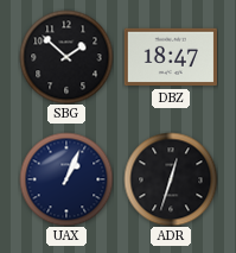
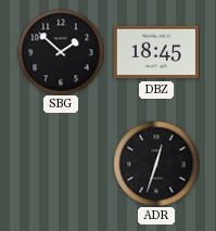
DBZ: 18:47 -> 18:45 (156, 52)
UAX: 1:04 -> none (66, 179)
